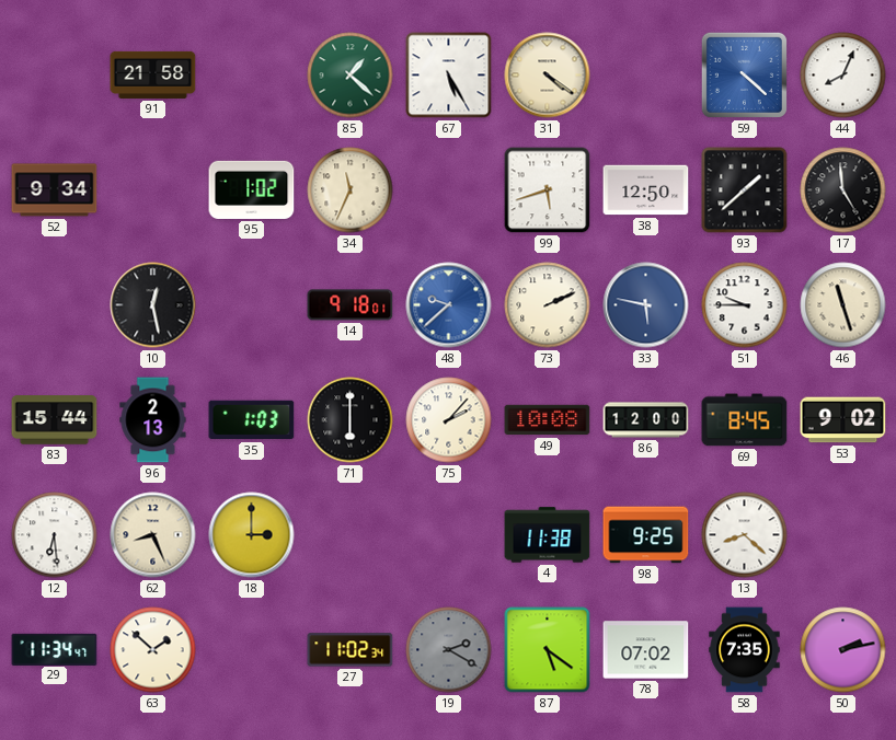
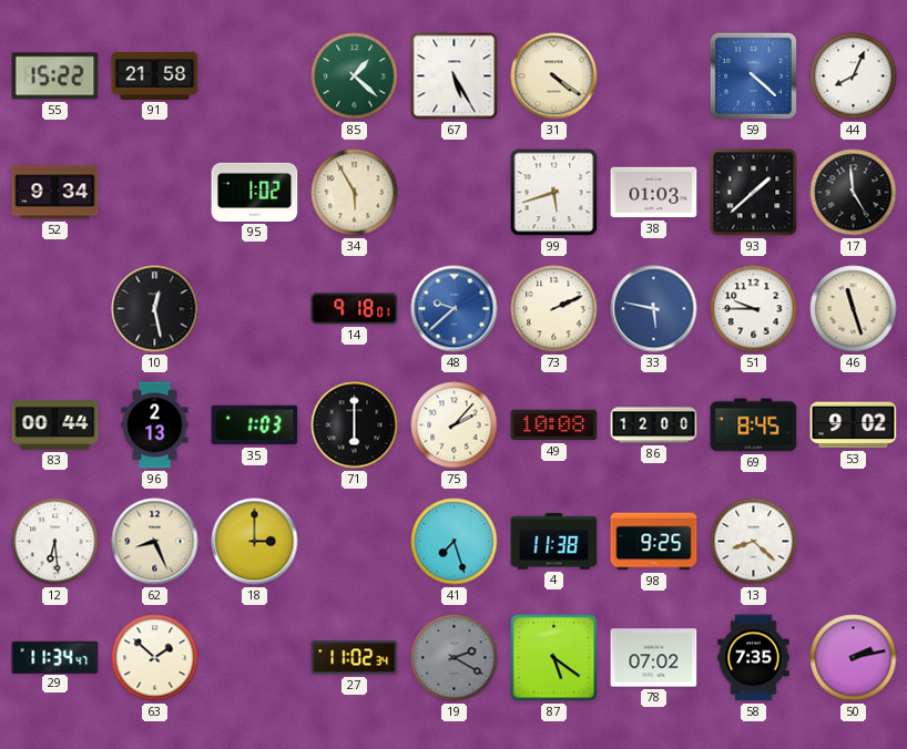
55: none -> 15:22 (55, 76)
34: 11:34 -> 5:55 (355, 193)
38: 12:50 -> 01:03 (654, 193)
83: 15:44 -> 00:44 (55, 425)
41: none -> 7:27 (455, 542)
